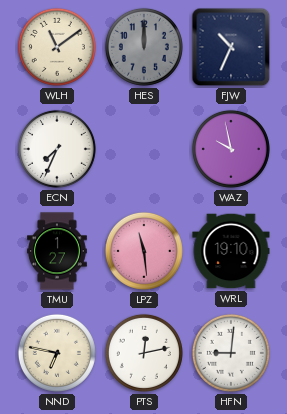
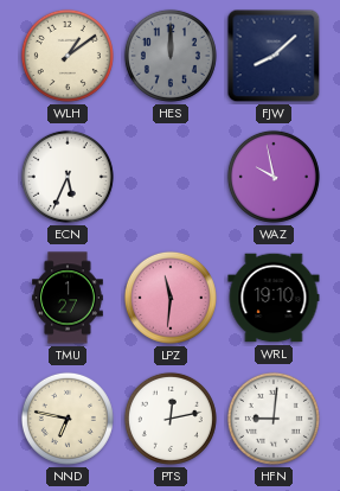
WLH: 11:09 -> 1:09 (68, 56)
FJW: 10:34 -> 8:08 (274, 56)
ECN: 7:34 -> 5:34 (68, 177)
LPZ: 11:29 -> 11:31 (171, 298)
